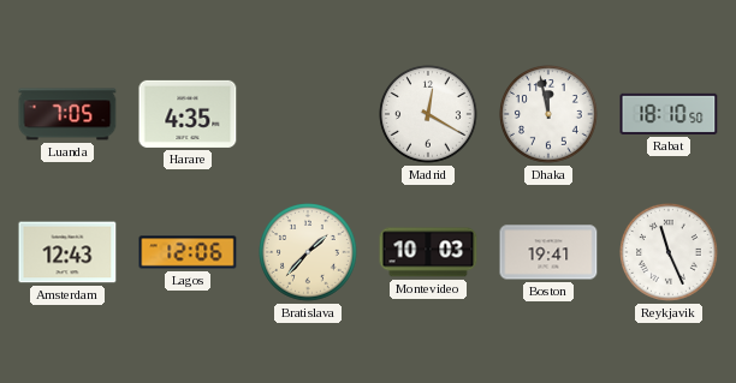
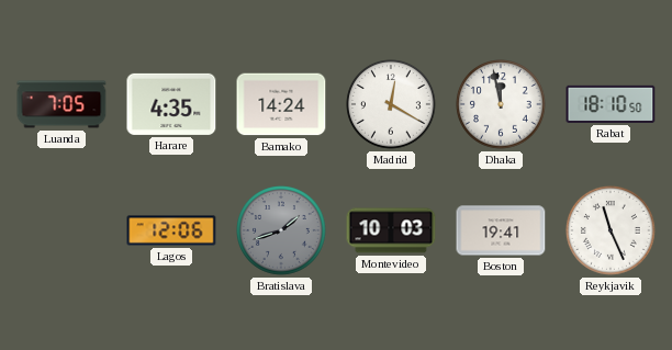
Bamako: none -> 14:24 (281, 104)
Amsterdam: 12:43 -> none (67, 252)
Bratislava: 1:37 -> 1:42 (282, 232)
Bratislava dial: cream -> grey (282, 232)
